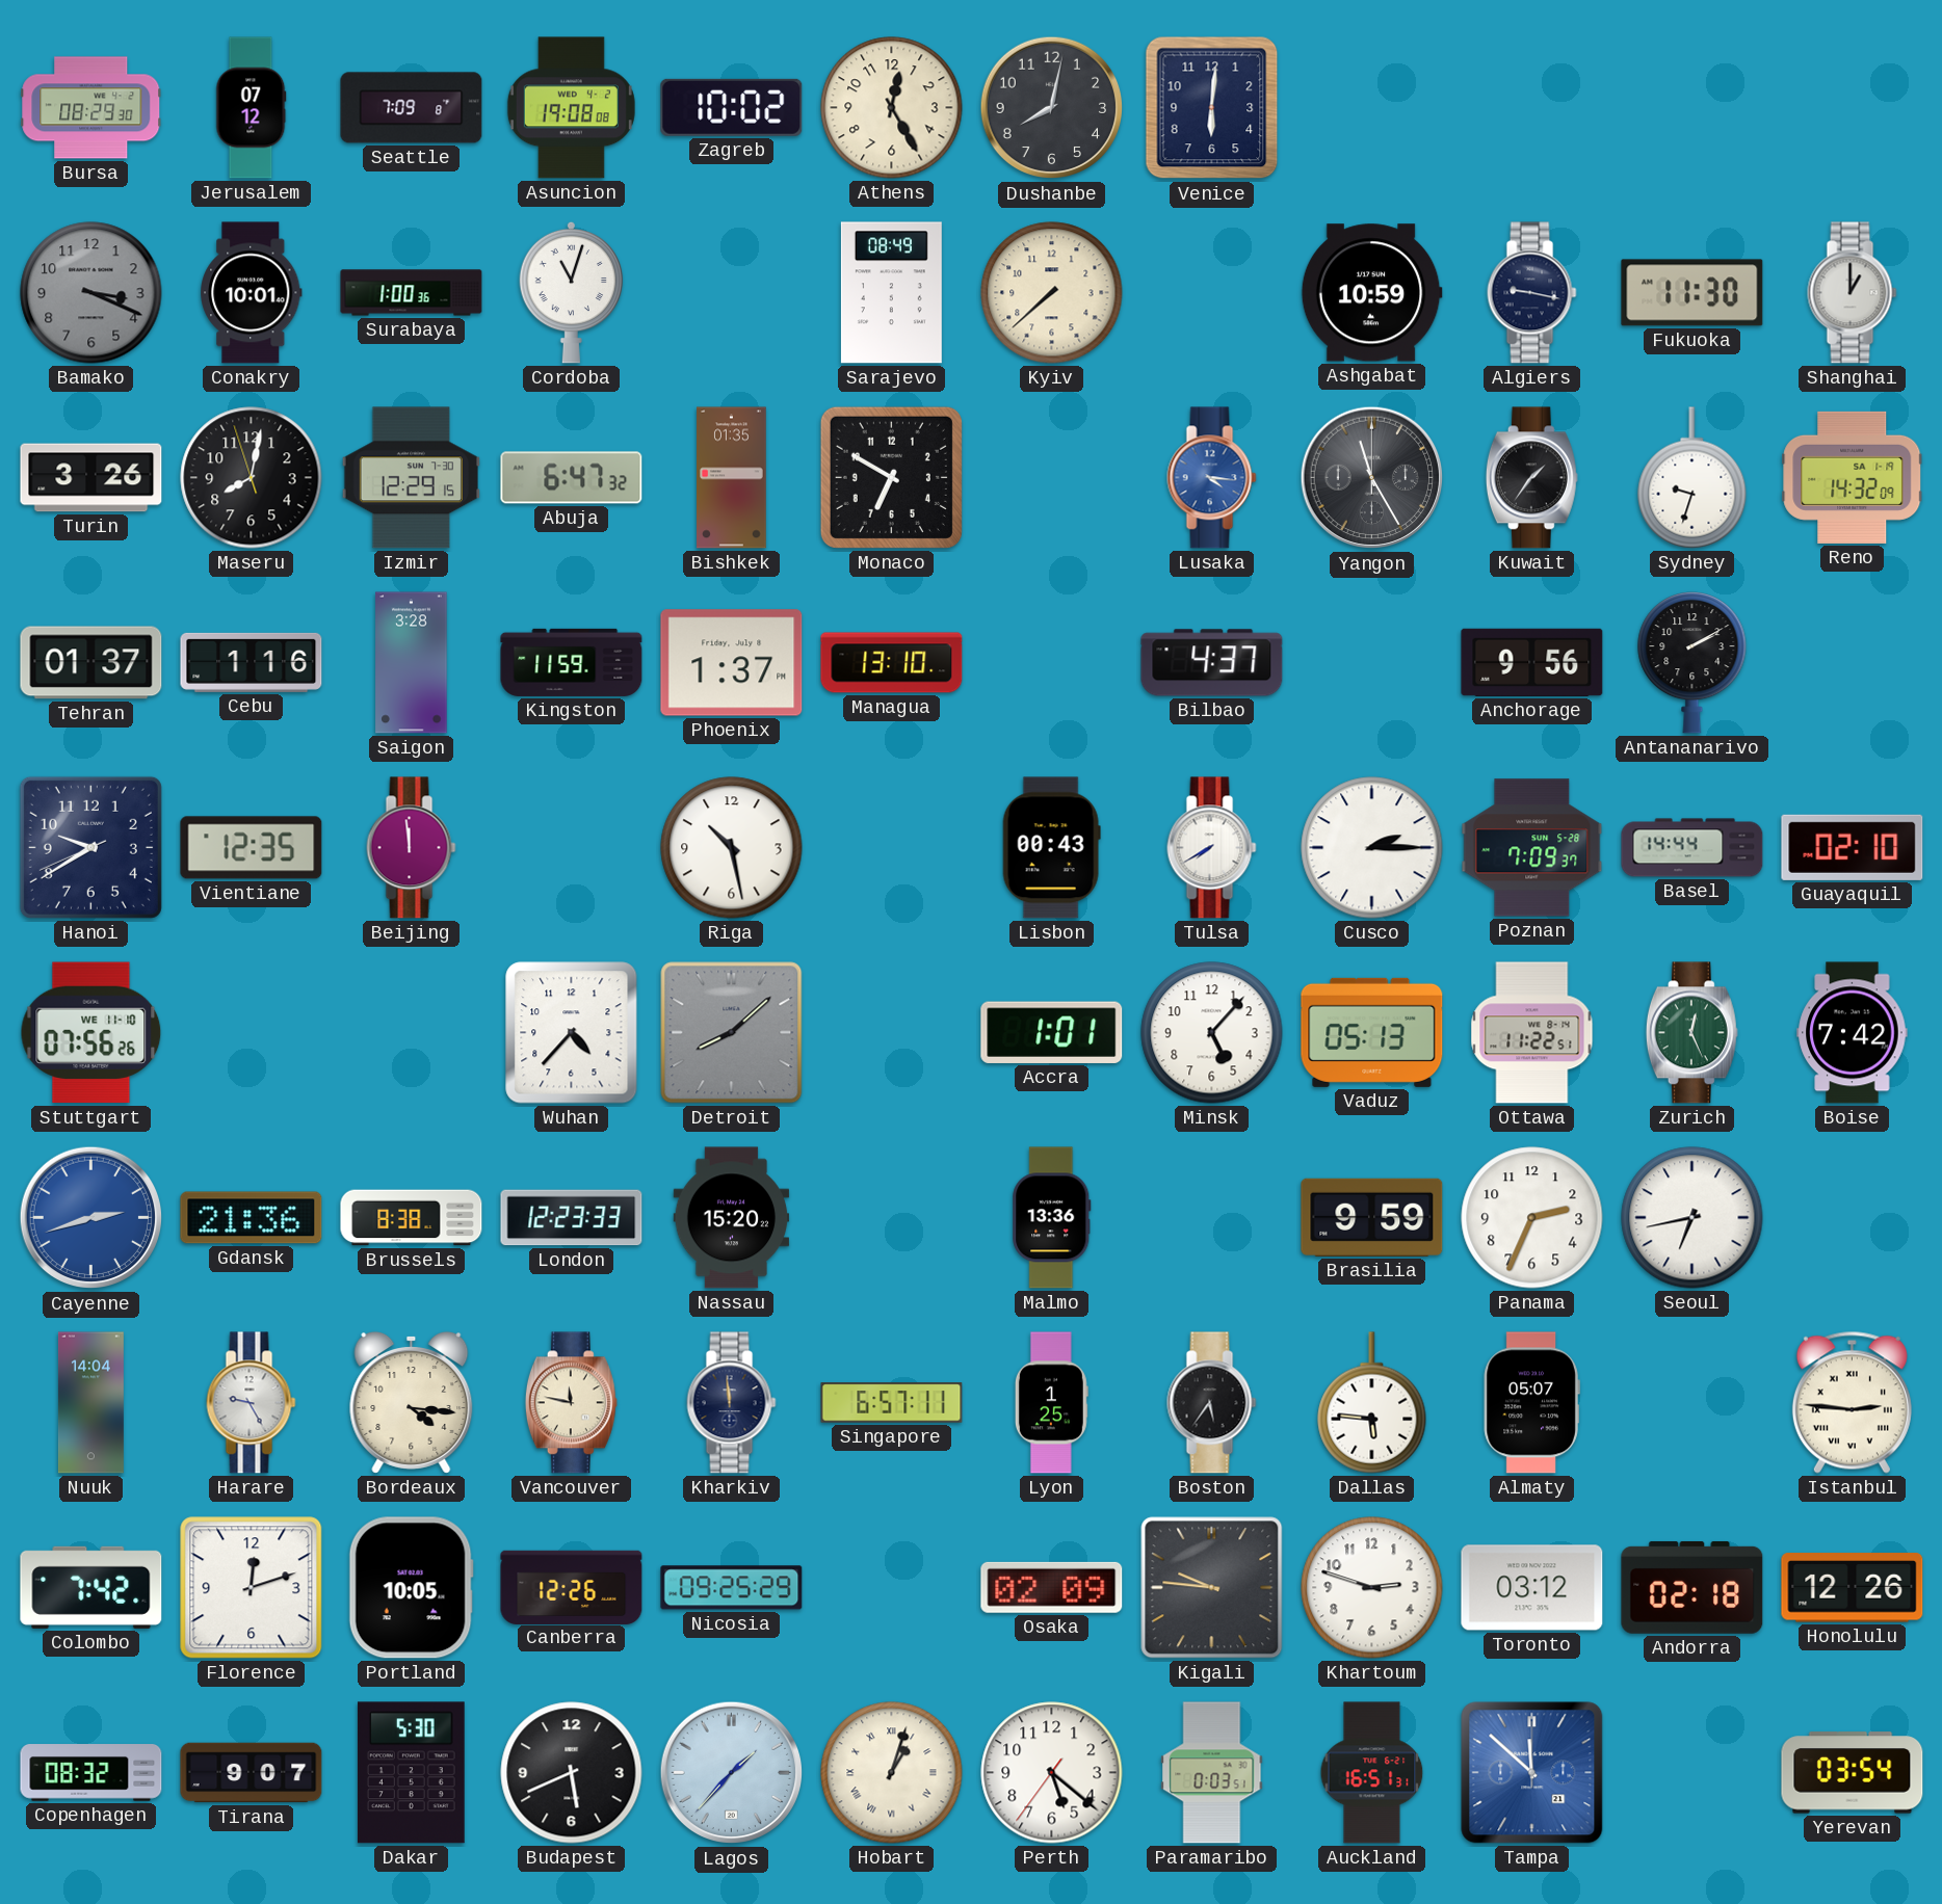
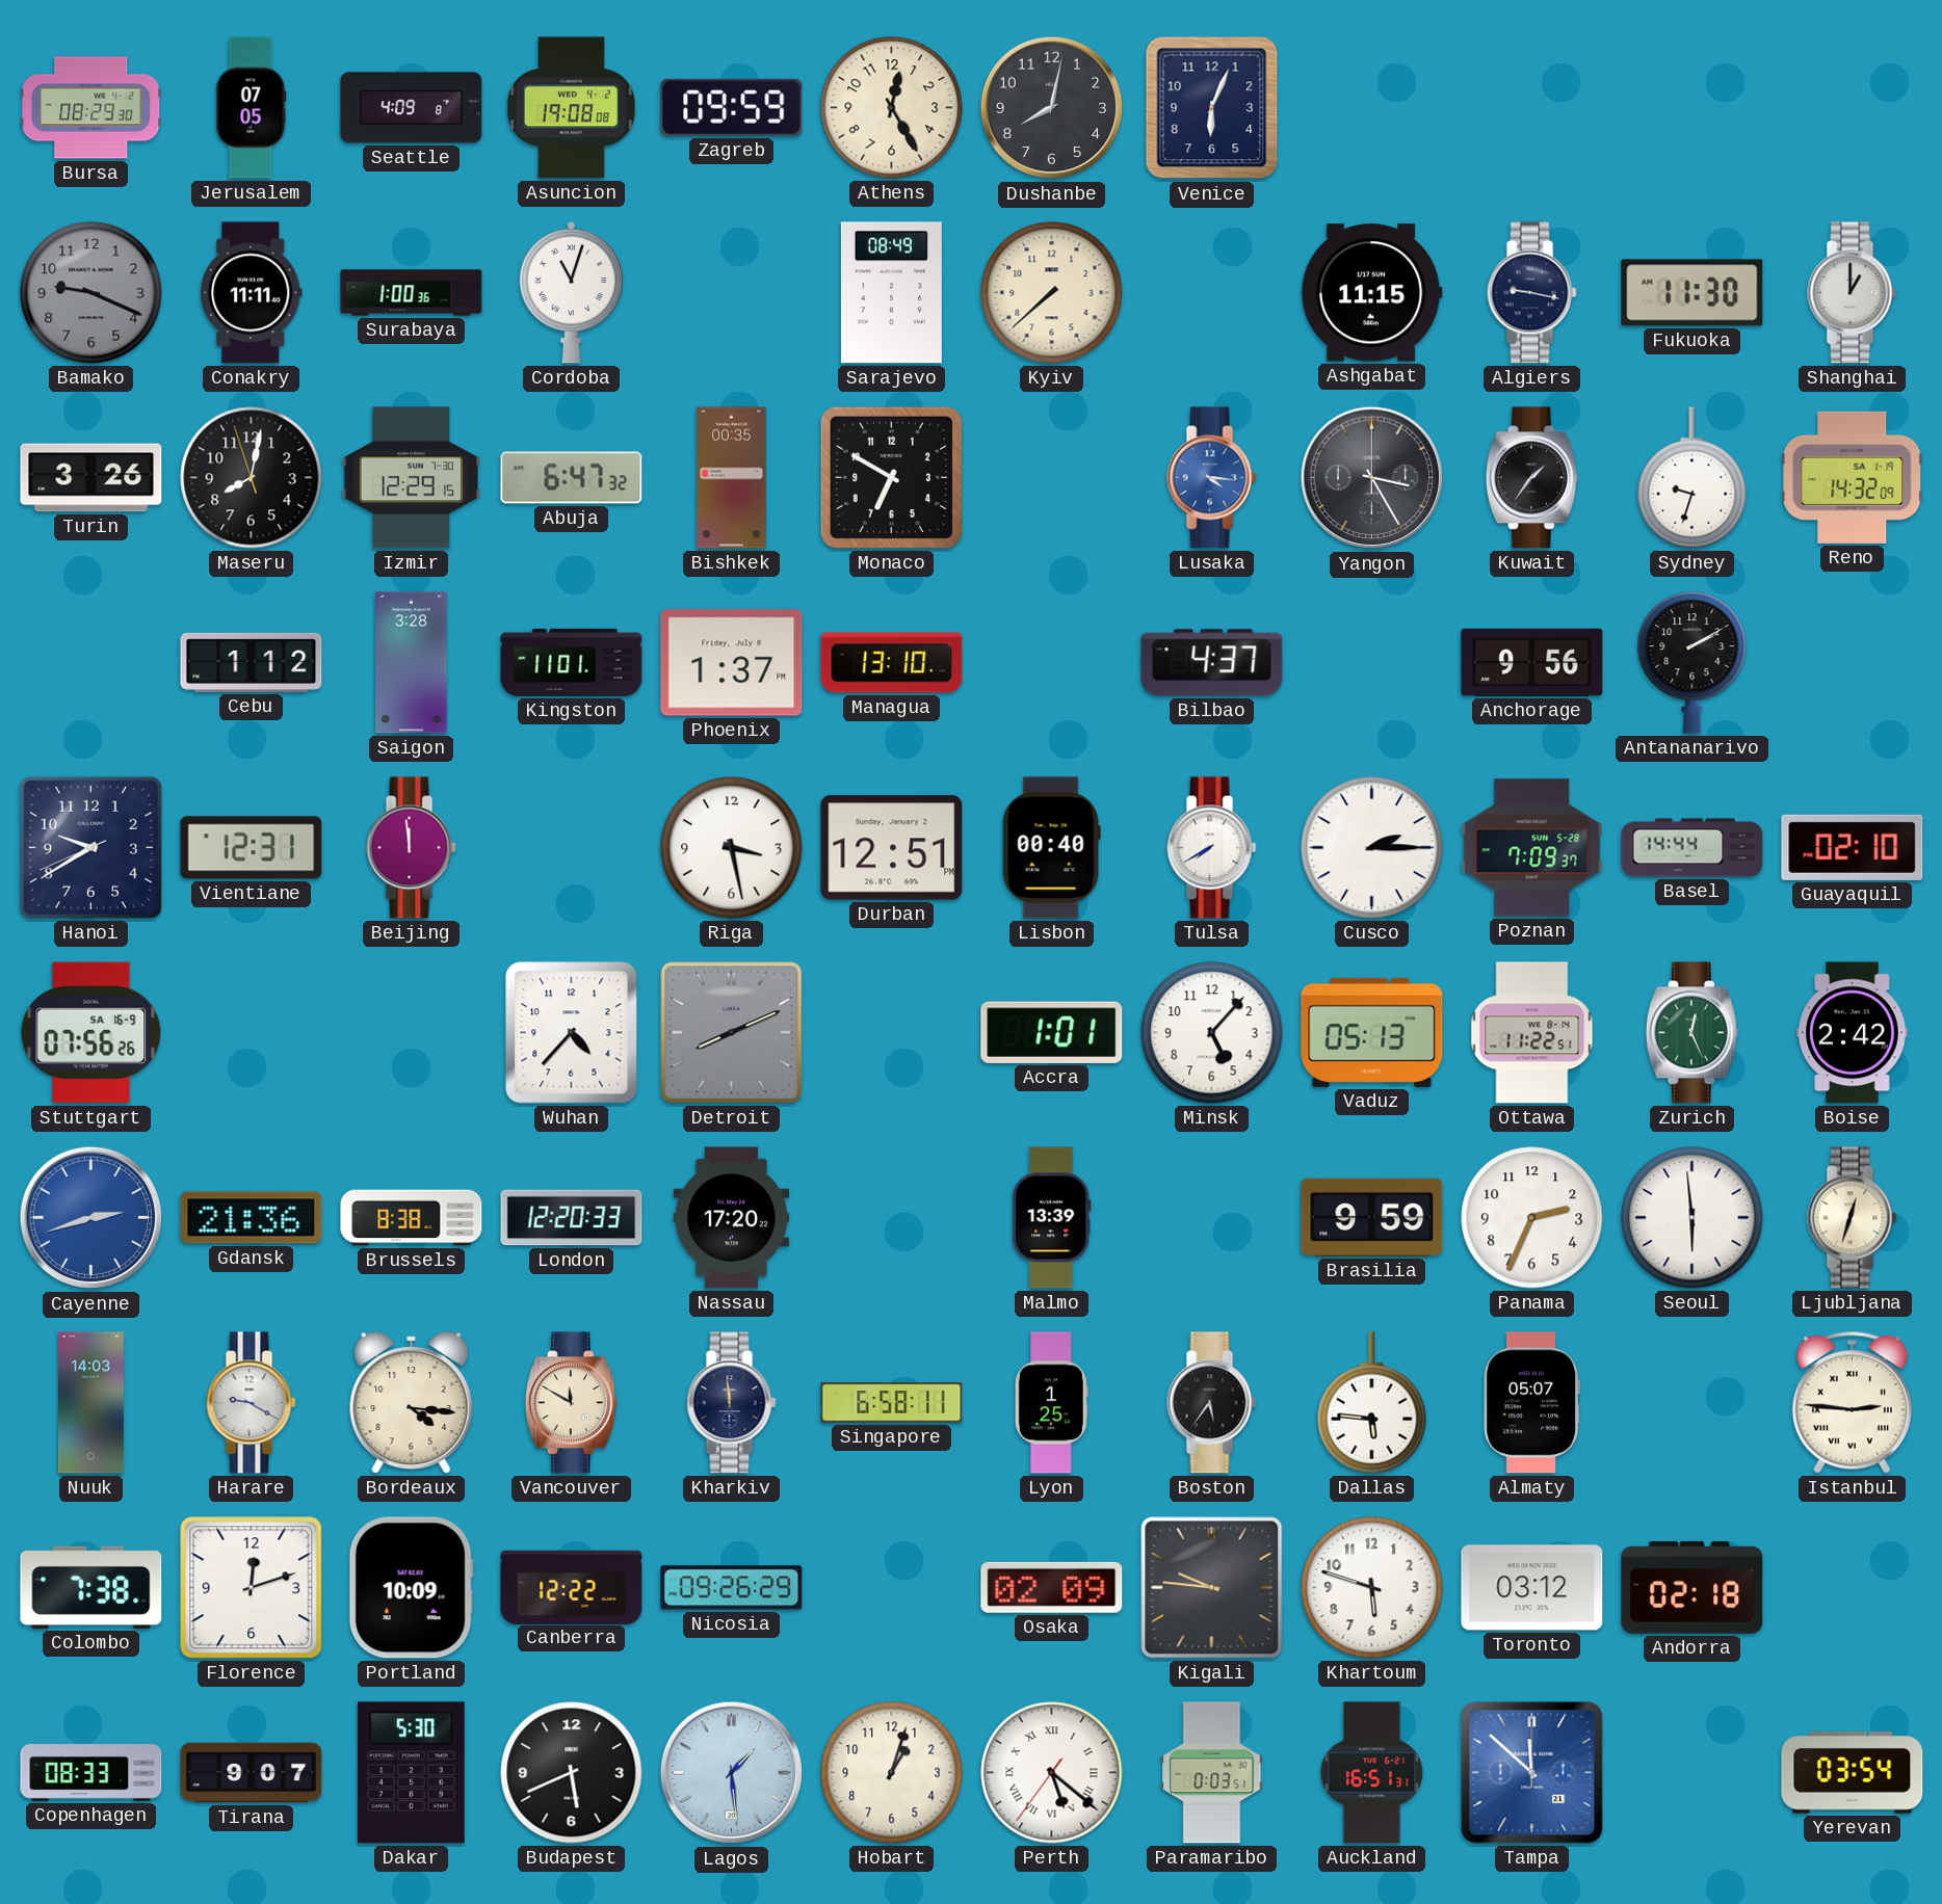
Jerusalem: 07:12 -> 07:05 (251, 108)
Seattle: 7:09 -> 4:09 (412, 108)
Zagreb: 10:02 -> 09:59 (732, 107)
Venice: 6:01 -> 6:04 (1212, 108)
Bamako: 3:19 -> 9:19 (91, 293)
Conakry: 10:01 -> 11:11 (252, 293)
Ashgabat: 10:59 -> 11:15 (1371, 293)
Bishkek: 01:35 -> 00:35 (732, 478)
Yangon: 11:25 -> 3:25 (1372, 478)
Tehran: 01:37 -> none (91, 663)
Cebu: 1:16 -> 1:12 (252, 662)
Kingston: 11:59 -> 11:01 (572, 662)
Vientiane: 12:35 -> 12:31 (252, 848)
Riga: 10:28 -> 3:28 (732, 848)
Durban: none -> 12:51 (892, 848)
Lisbon: 00:43 -> 00:40 (1051, 848)
Stuttgart date: WE 11-10 -> SA 16-9 (91, 1033)
Detroit: 8:08 -> 8:11 (732, 1033)
Boise: 7:42 -> 2:42 (1853, 1033)
London: 12:23 -> 12:20 (572, 1218)
Nassau: 15:20 -> 17:20 (732, 1218)
Malmo: 13:36 -> 13:39 (1052, 1218)
Seoul: 6:43 -> 5:59 (1692, 1218)
Ljubljana: none -> 12:33 (1853, 1218)
Nuuk: 14:04 -> 14:03 (90, 1403)
Harare: 9:25 -> 9:20 (252, 1403)
Vancouver: 11:47 -> 11:50 (571, 1403)
Singapore: 6:57 -> 6:58 (892, 1403)
Colombo: 7:42 -> 7:38 (91, 1587)
Portland: 10:05 -> 10:09 (411, 1588)
Canberra: 12:26 -> 12:22 (572, 1587)
Nicosia: 09:25 -> 09:26 (732, 1588)
Khartoum: 2:48 -> 5:48 (1372, 1588)
Honolulu: 12:26 -> none (1853, 1588)
Copenhagen: 08:32 -> 08:33 (91, 1773)
Lagos: 1:37 -> 1:29 (732, 1773)
Hobart numerals: Roman -> Arabic (892, 1773)
Perth numerals: Arabic -> Roman (1052, 1773)
